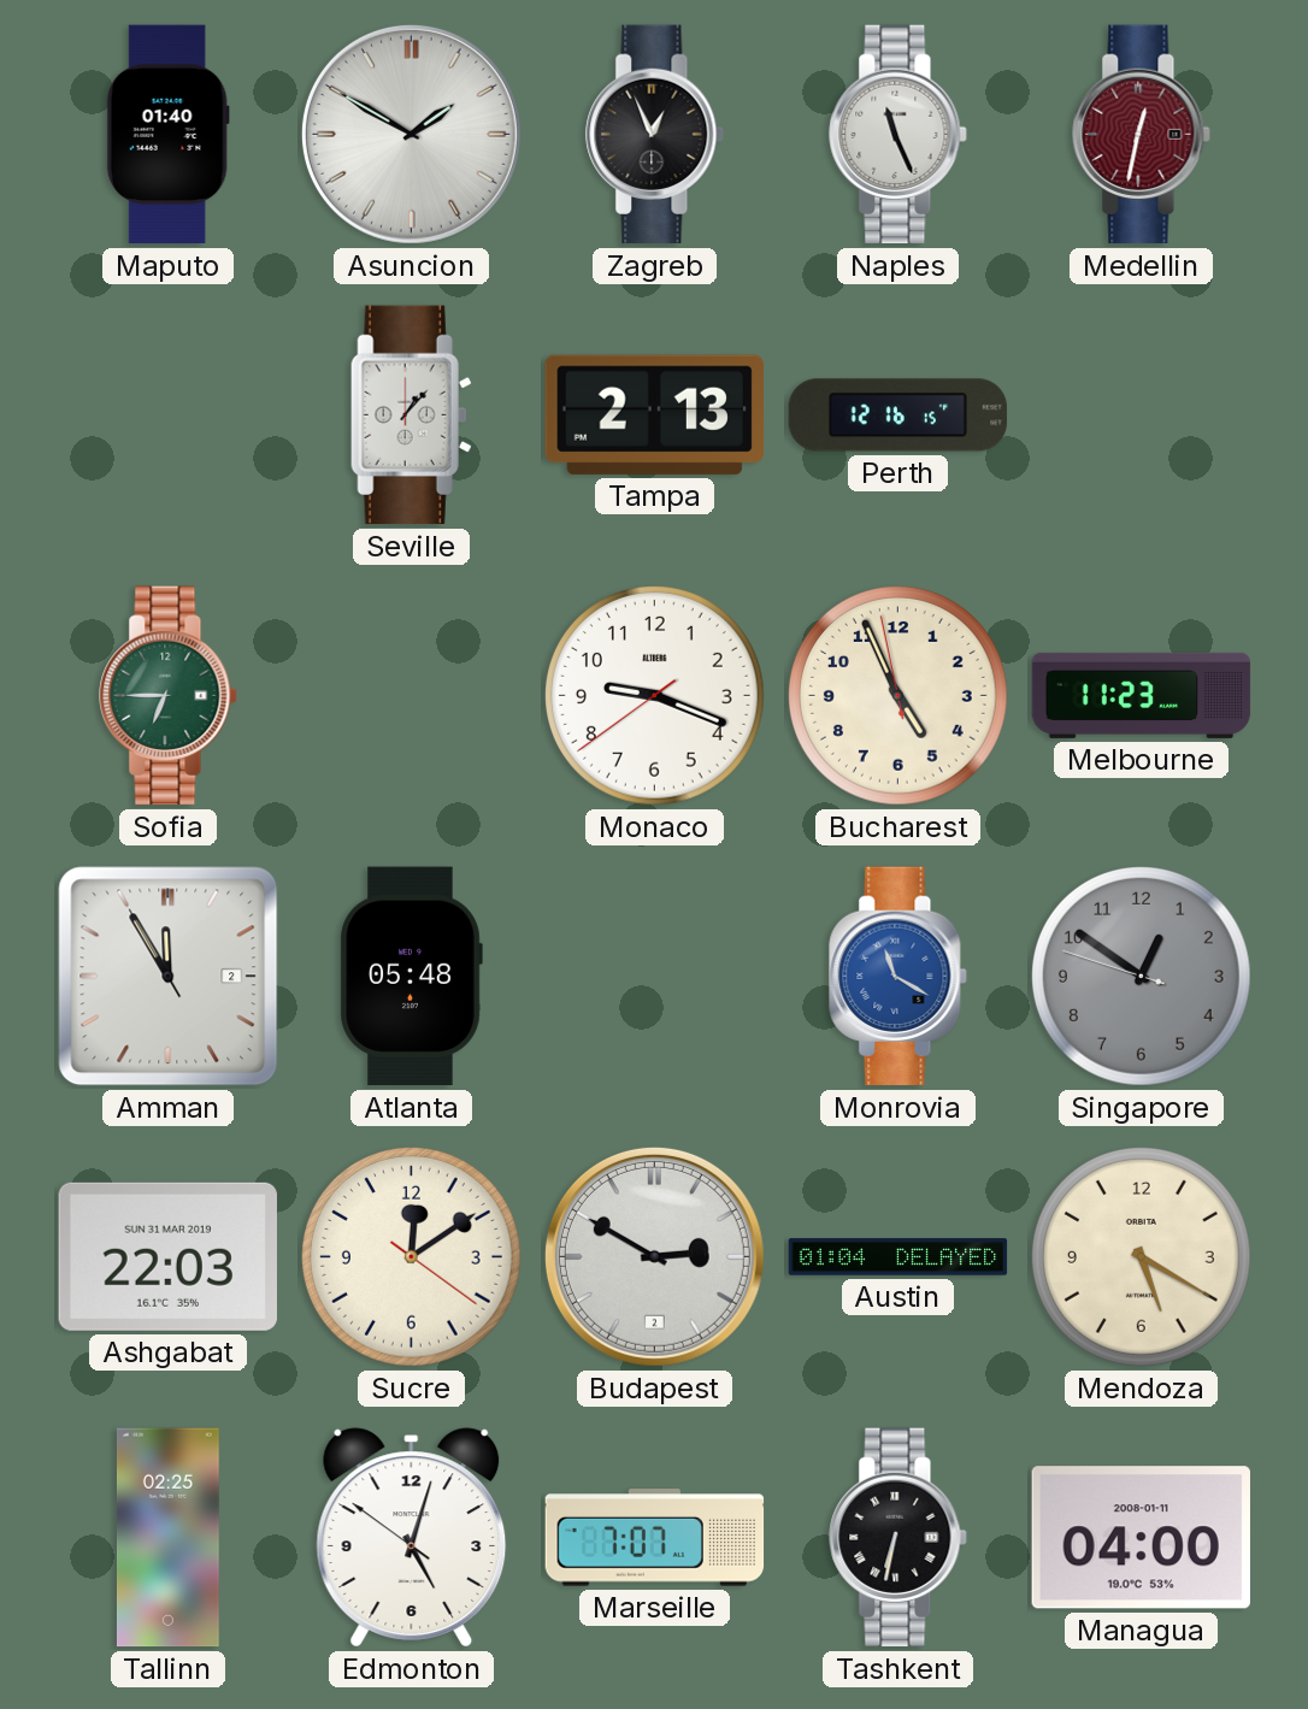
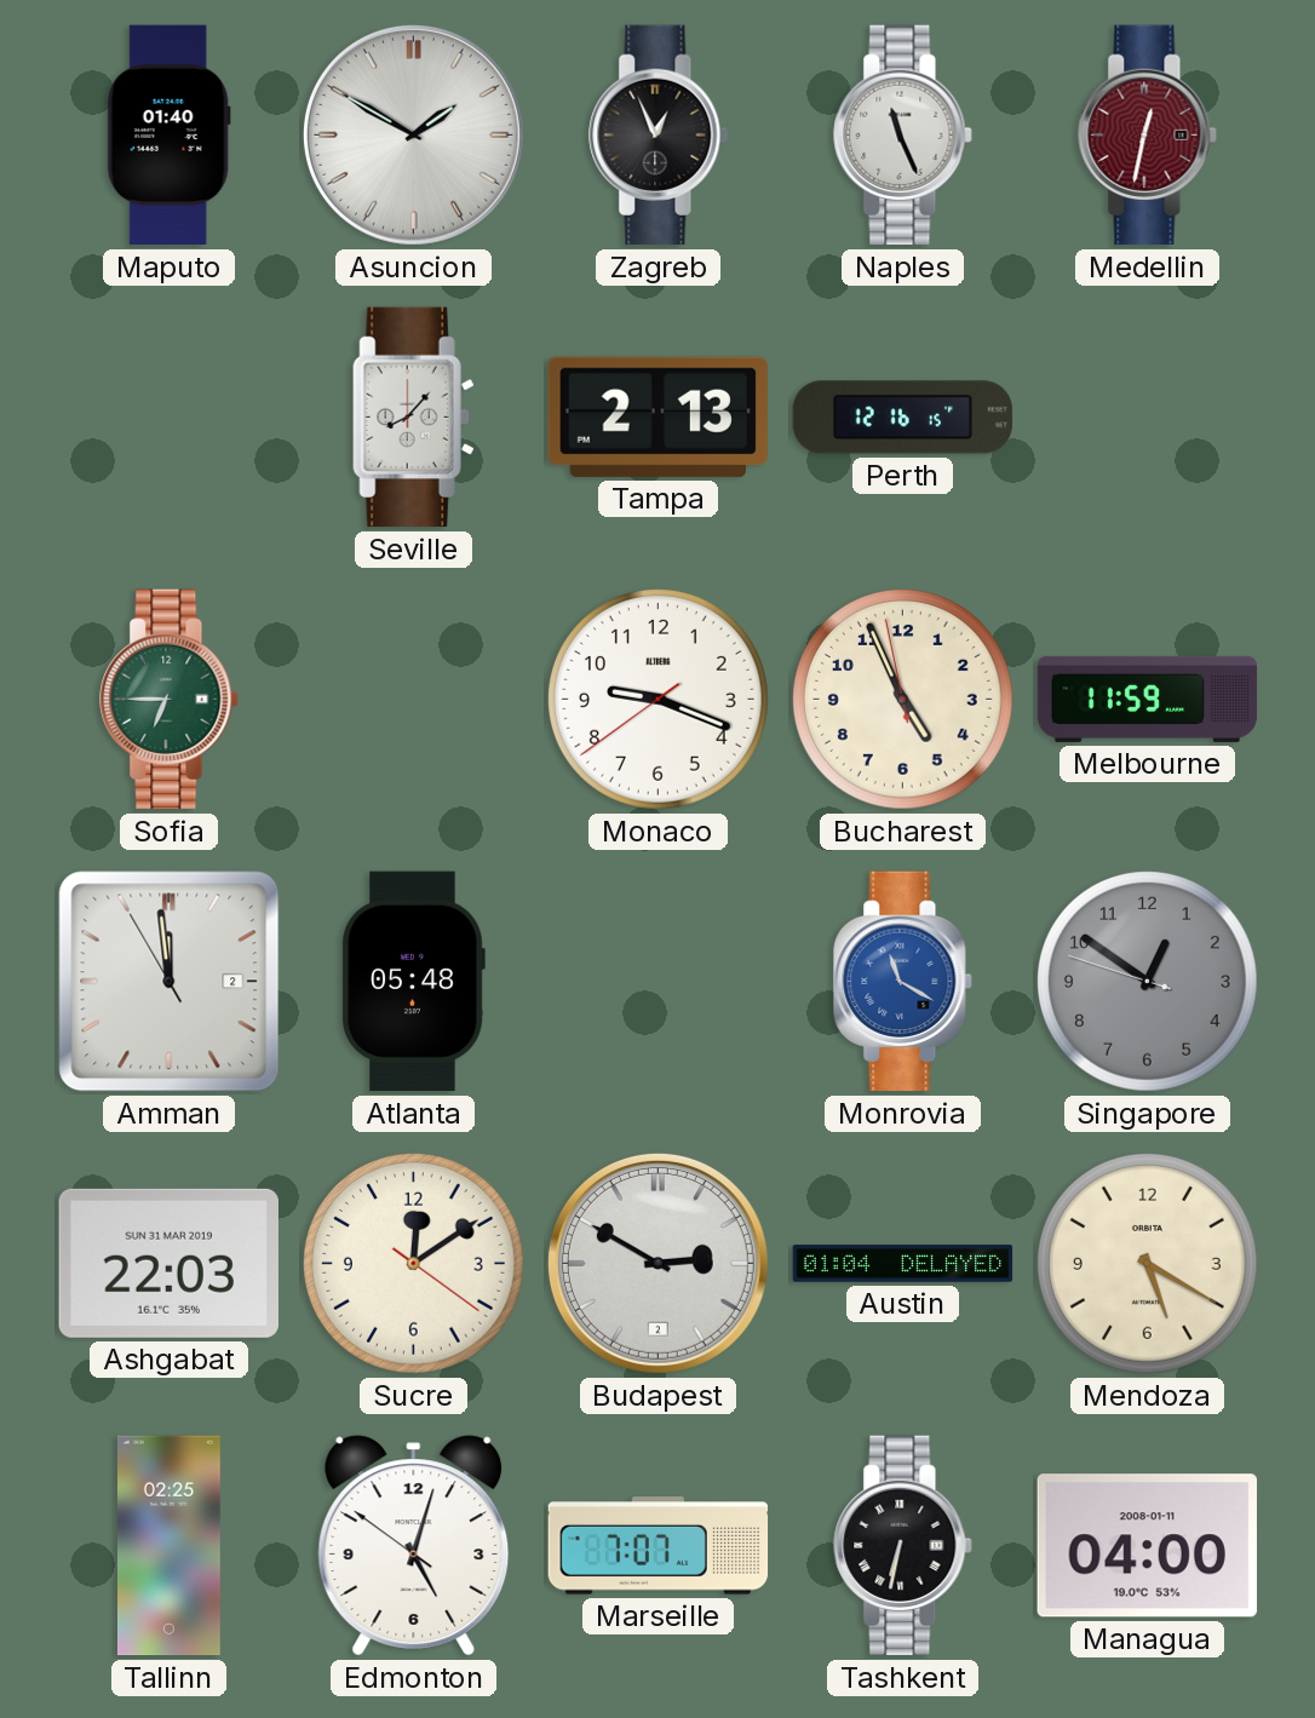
Seville: 1:07 -> 8:07 (413, 418)
Melbourne: 11:23 -> 11:59 (1148, 699)
Amman: 11:54 -> 11:58 (170, 982)
